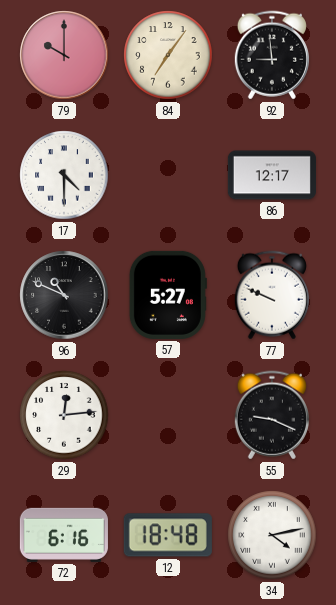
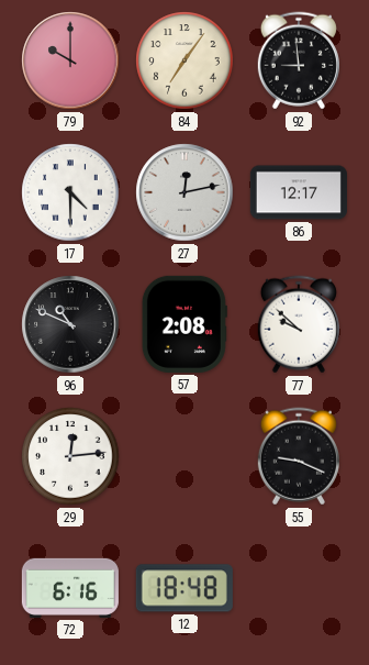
27: none -> 12:13 (185, 192)
57: 5:27 -> 2:08 (185, 324)
77: 9:49 -> 9:52 (299, 324)
34: 4:13 -> none (272, 535)
